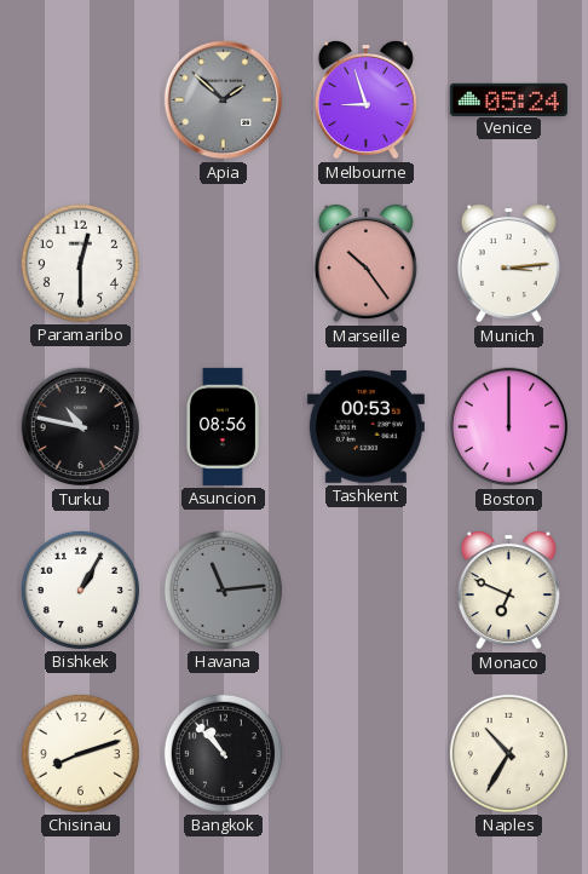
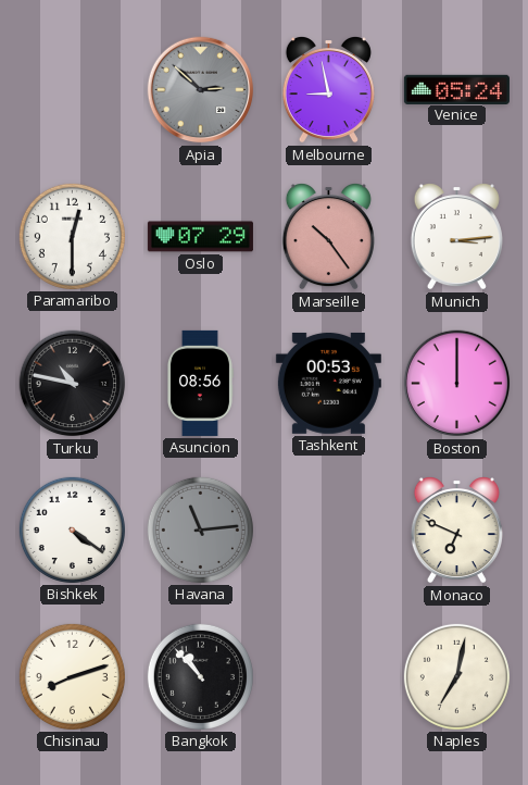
Apia: 1:52 -> 2:52 (201, 90)
Melbourne: 8:57 -> 8:58 (328, 90)
Oslo: none -> 07:29 (200, 237)
Bishkek: 1:05 -> 4:21 (72, 529)
Naples: 10:35 -> 7:02 (456, 676)
